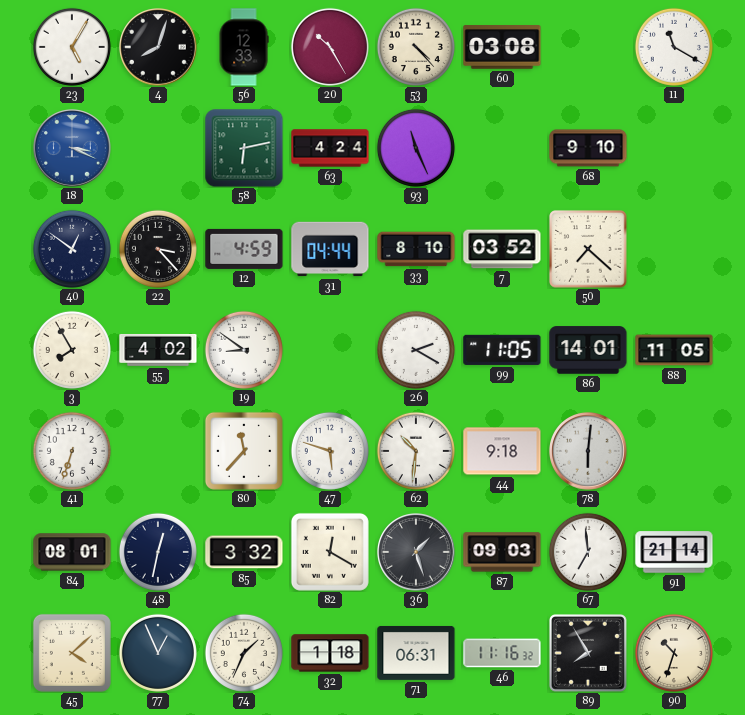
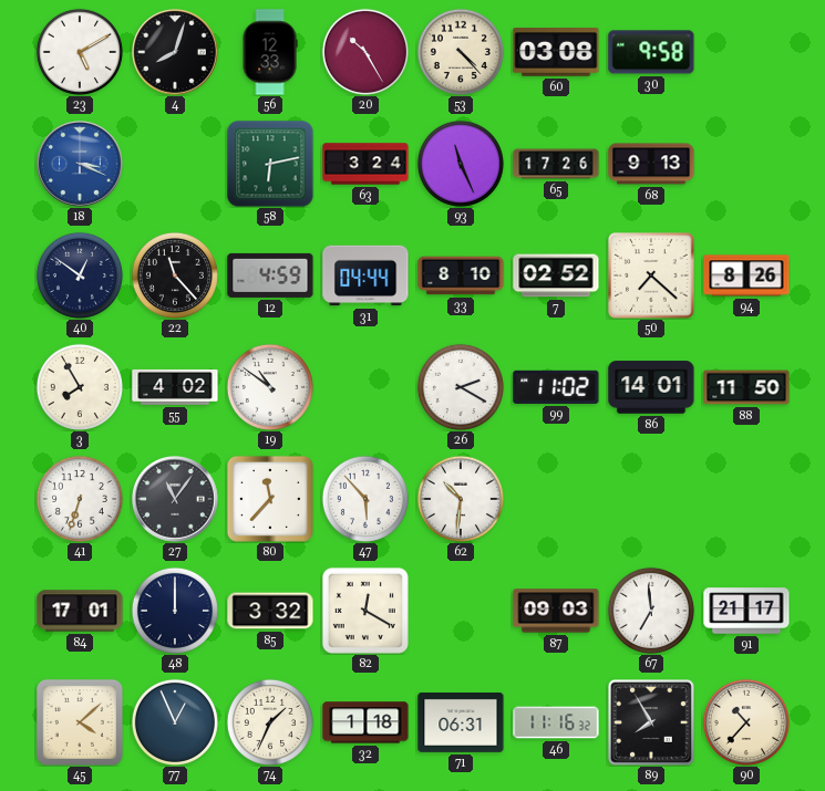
23: 5:05 -> 5:10 (80, 52)
30: none -> 9:58 (651, 52)
11: 11:20 -> none (674, 47)
63: 4:24 -> 3:24 (365, 164)
65: none -> 17:26 (556, 164)
68: 9:10 -> 9:13 (651, 164)
22: 3:23 -> 11:23 (175, 275)
7: 03:52 -> 02:52 (556, 275)
94: none -> 8:26 (746, 275)
19: 8:51 -> 10:51 (270, 387)
99: 11:05 -> 11:02 (556, 387)
88: 11:05 -> 11:50 (746, 387)
27: none -> 11:06 (176, 500)
47: 5:48 -> 5:53 (365, 499)
44: 9:18 -> none (502, 451)
78: 6:01 -> none (589, 452)
84: 08:01 -> 17:01 (80, 611)
48: 12:32 -> 12:00 (175, 611)
36: 1:27 -> none (417, 553)
91: 21:14 -> 21:17 (746, 611)
90: 10:33 -> 10:37 (746, 722)
